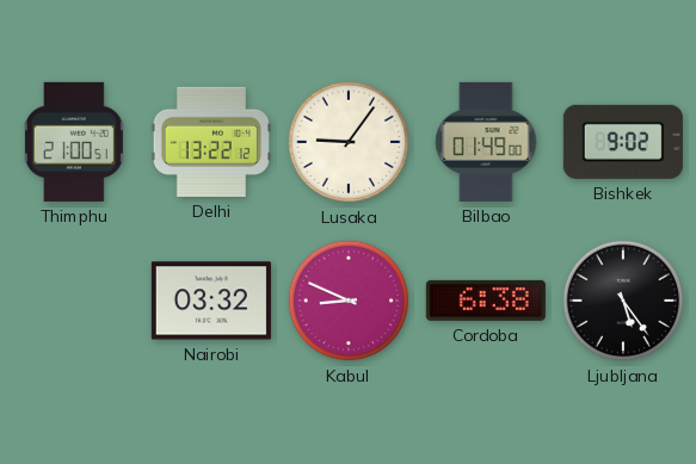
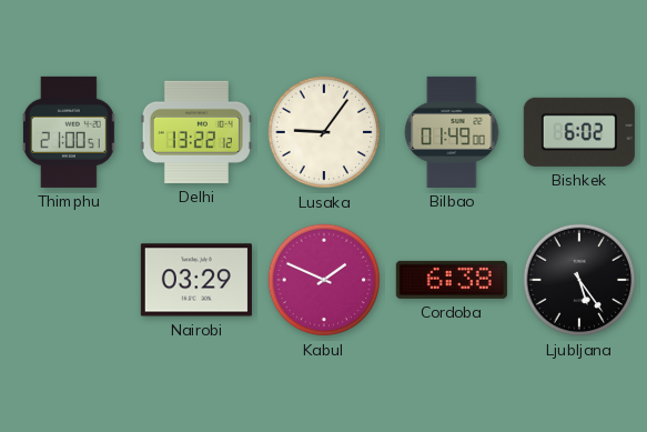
Bishkek: 9:02 -> 6:02 (579, 132)
Nairobi: 03:32 -> 03:29 (196, 280)
Kabul: 8:49 -> 1:49 (324, 280)
